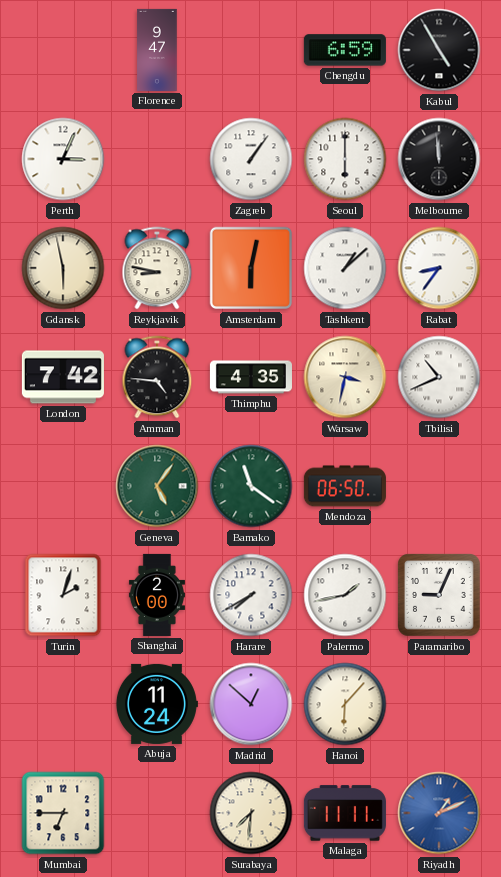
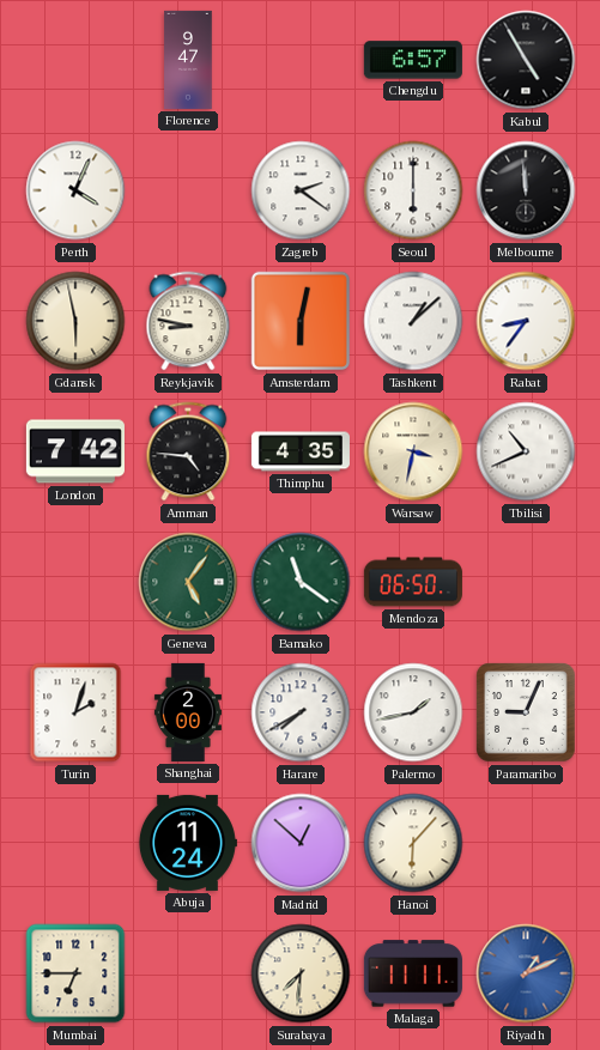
Chengdu: 6:59 -> 6:57 (413, 60)
Perth: 3:04 -> 4:04 (75, 190)
Zagreb: 1:06 -> 2:21 (301, 190)
